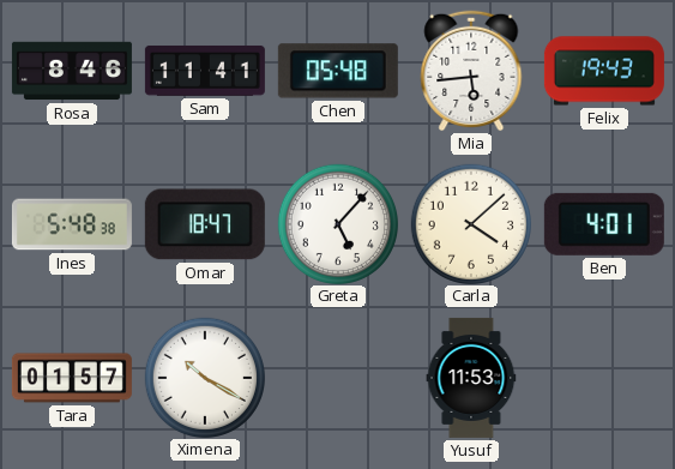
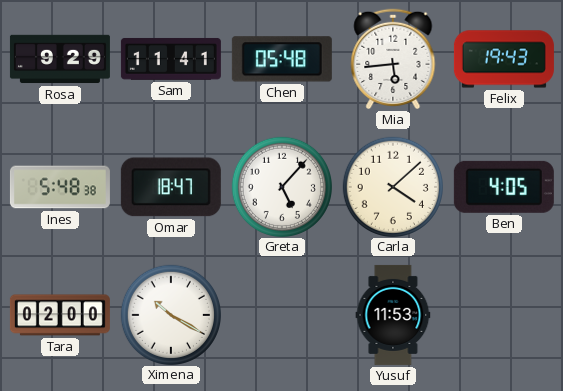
Rosa: 8:46 -> 9:29 (60, 59)
Ben: 4:01 -> 4:05 (504, 187)
Tara: 01:57 -> 02:00 (60, 315)
